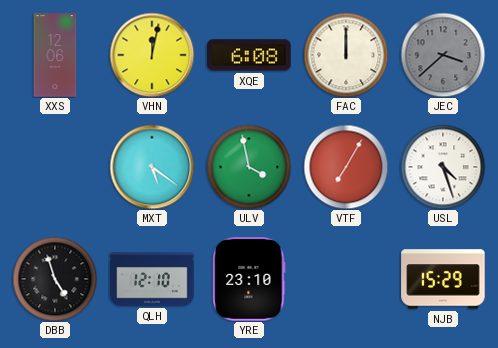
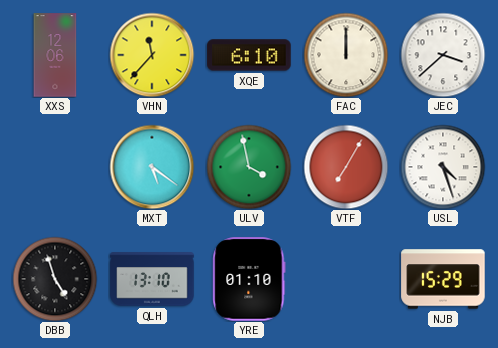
VHN: 12:02 -> 11:37 (152, 55)
XQE: 6:08 -> 6:10 (249, 55)
JEC dial: grey -> white (443, 55)
QLH: 12:10 -> 13:10 (152, 279)
YRE: 23:10 -> 01:10 (249, 279)
